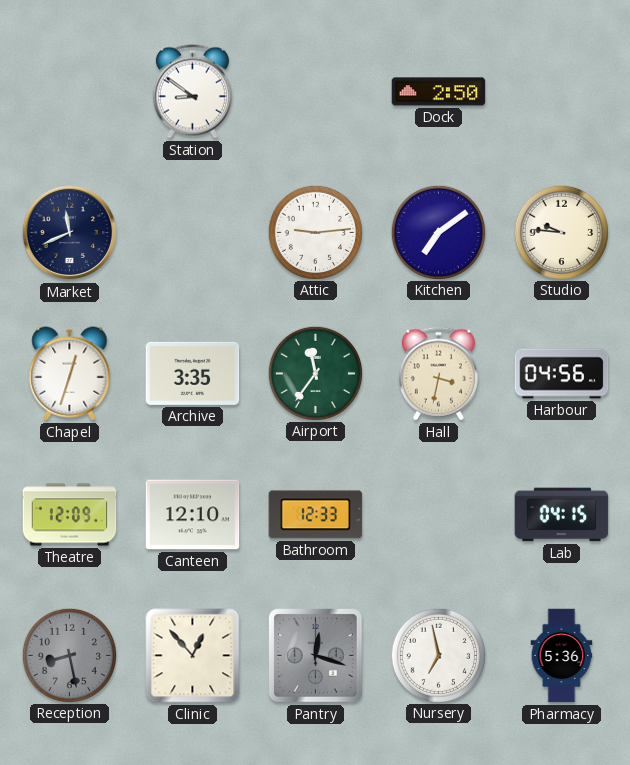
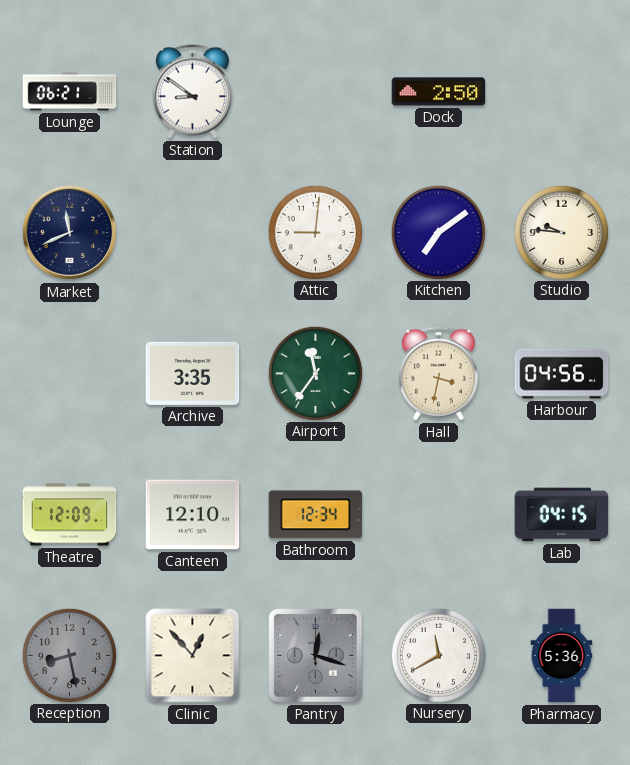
Lounge: none -> 06:21 (70, 92)
Attic: 9:14 -> 9:01 (315, 232)
Chapel: 12:33 -> none (70, 374)
Bathroom: 12:33 -> 12:34 (316, 515)
Nursery: 6:58 -> 11:40 (438, 655)
